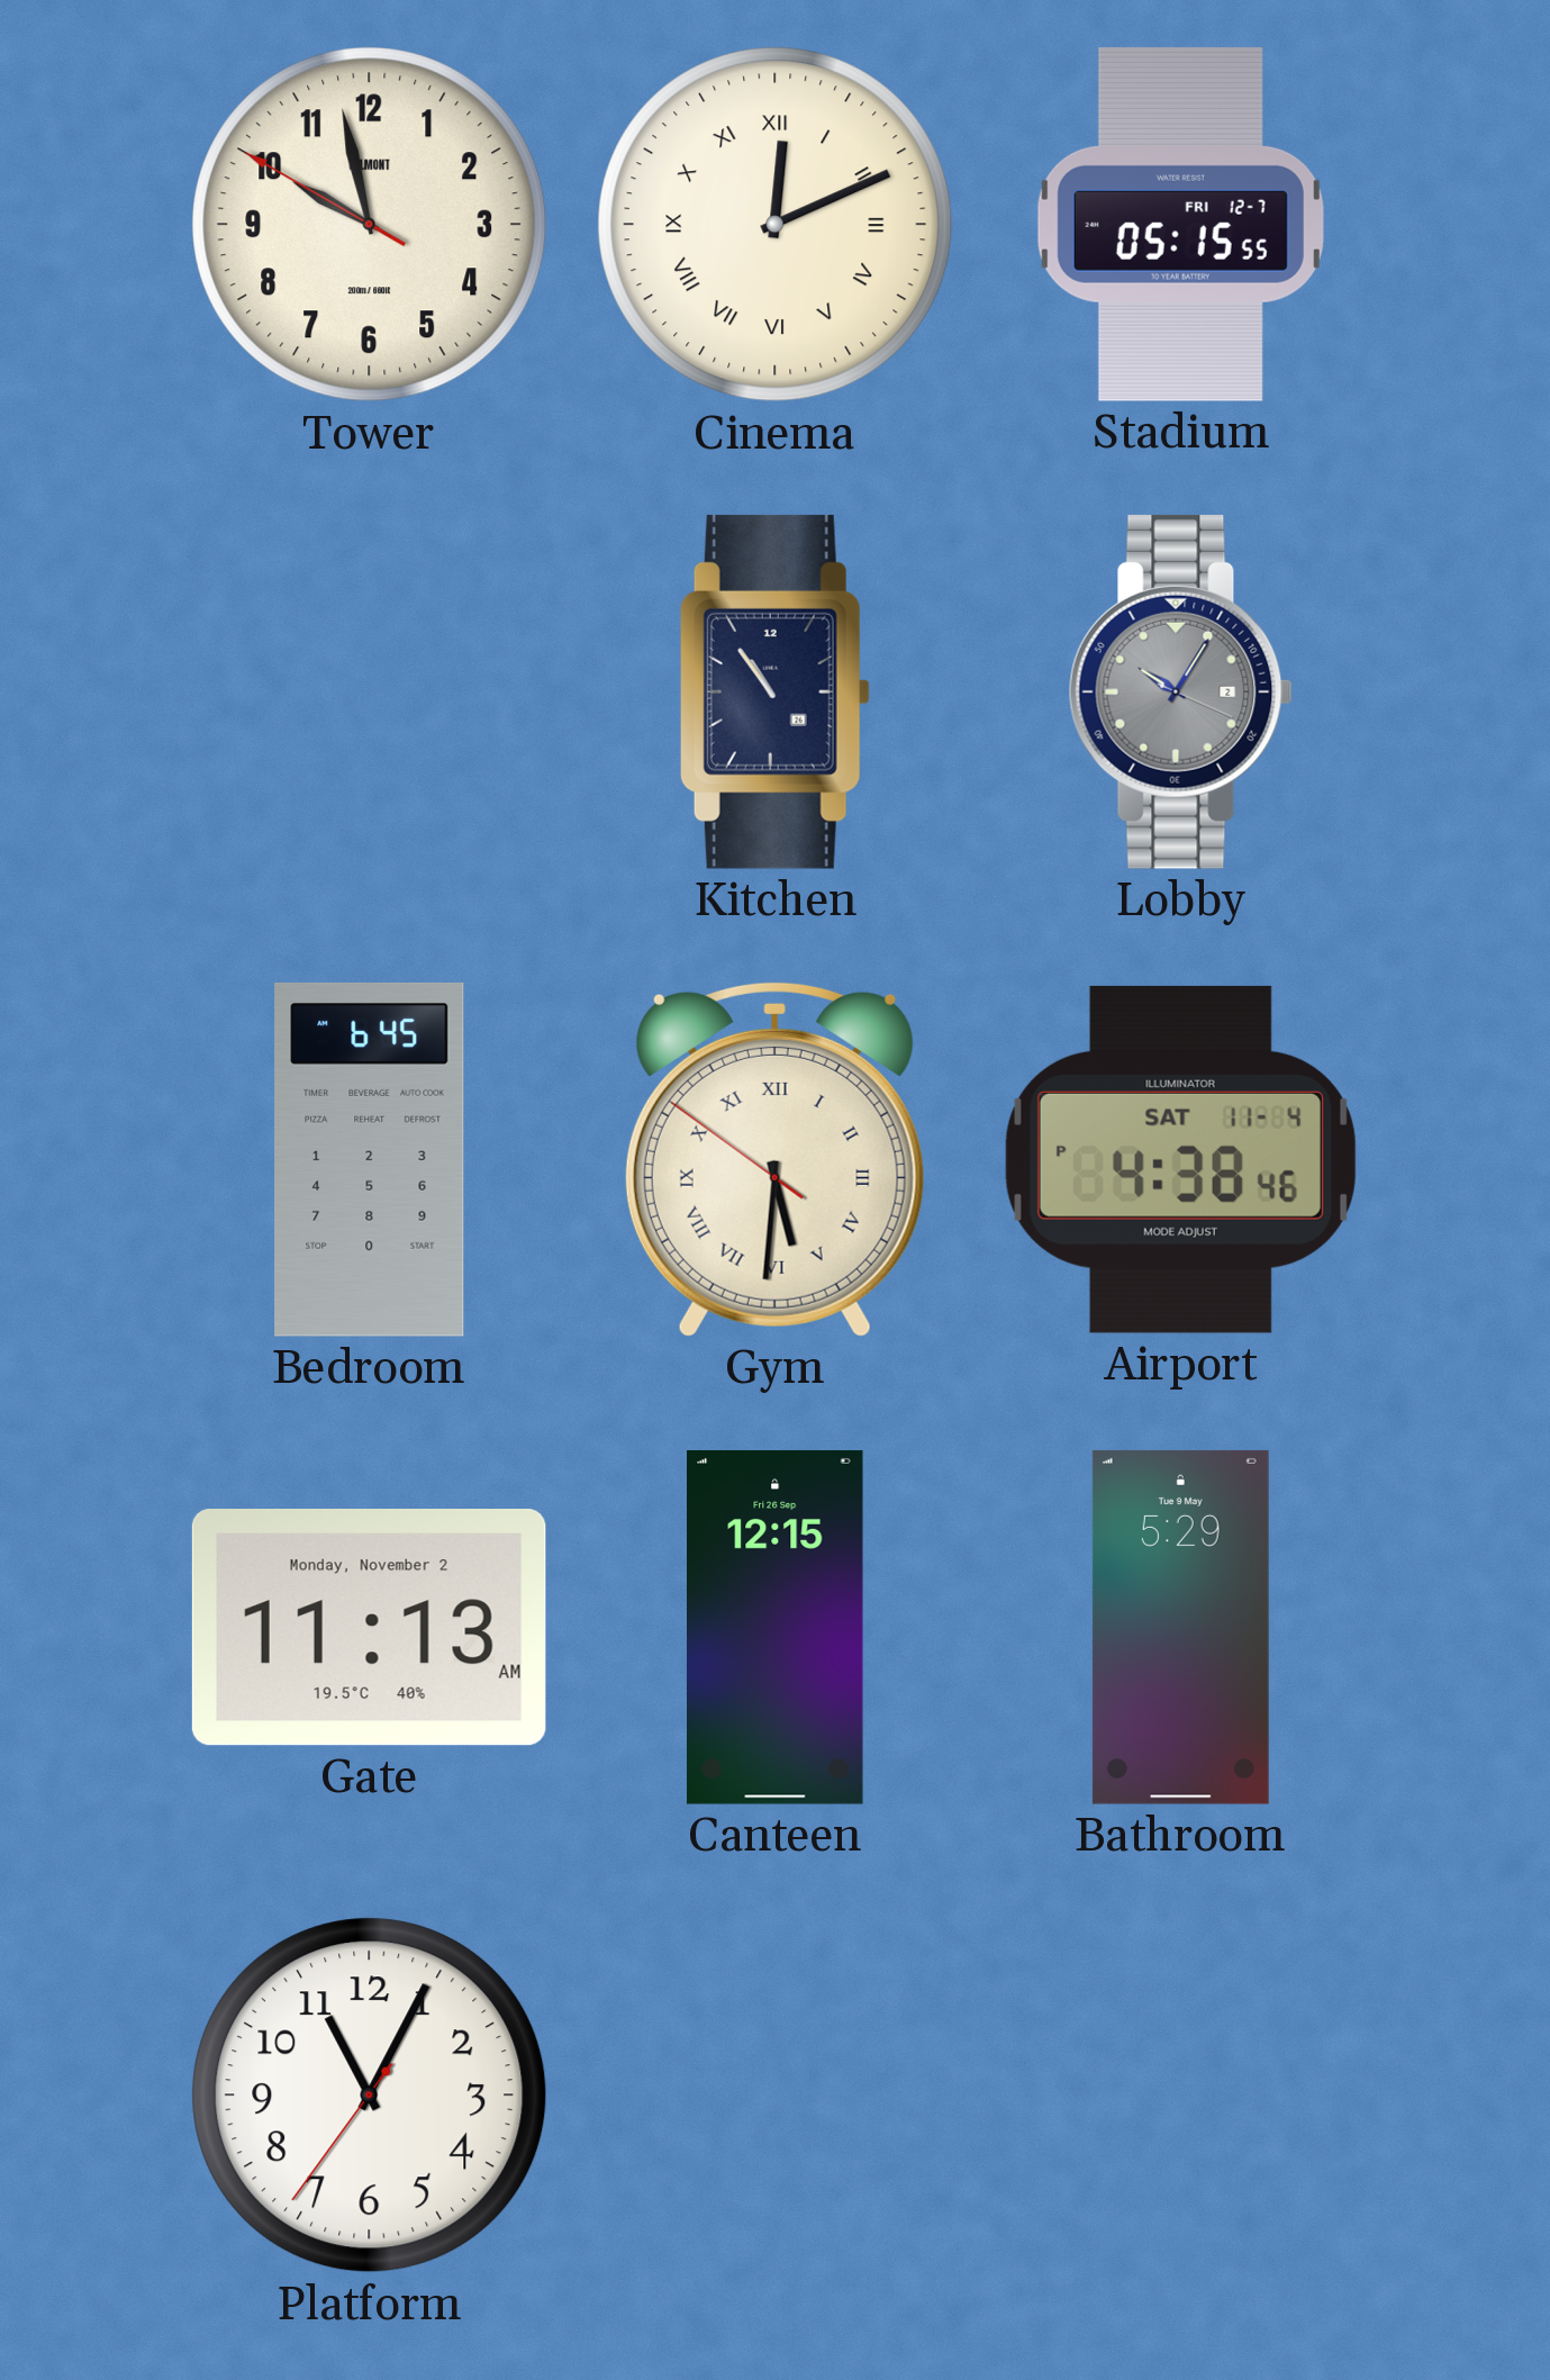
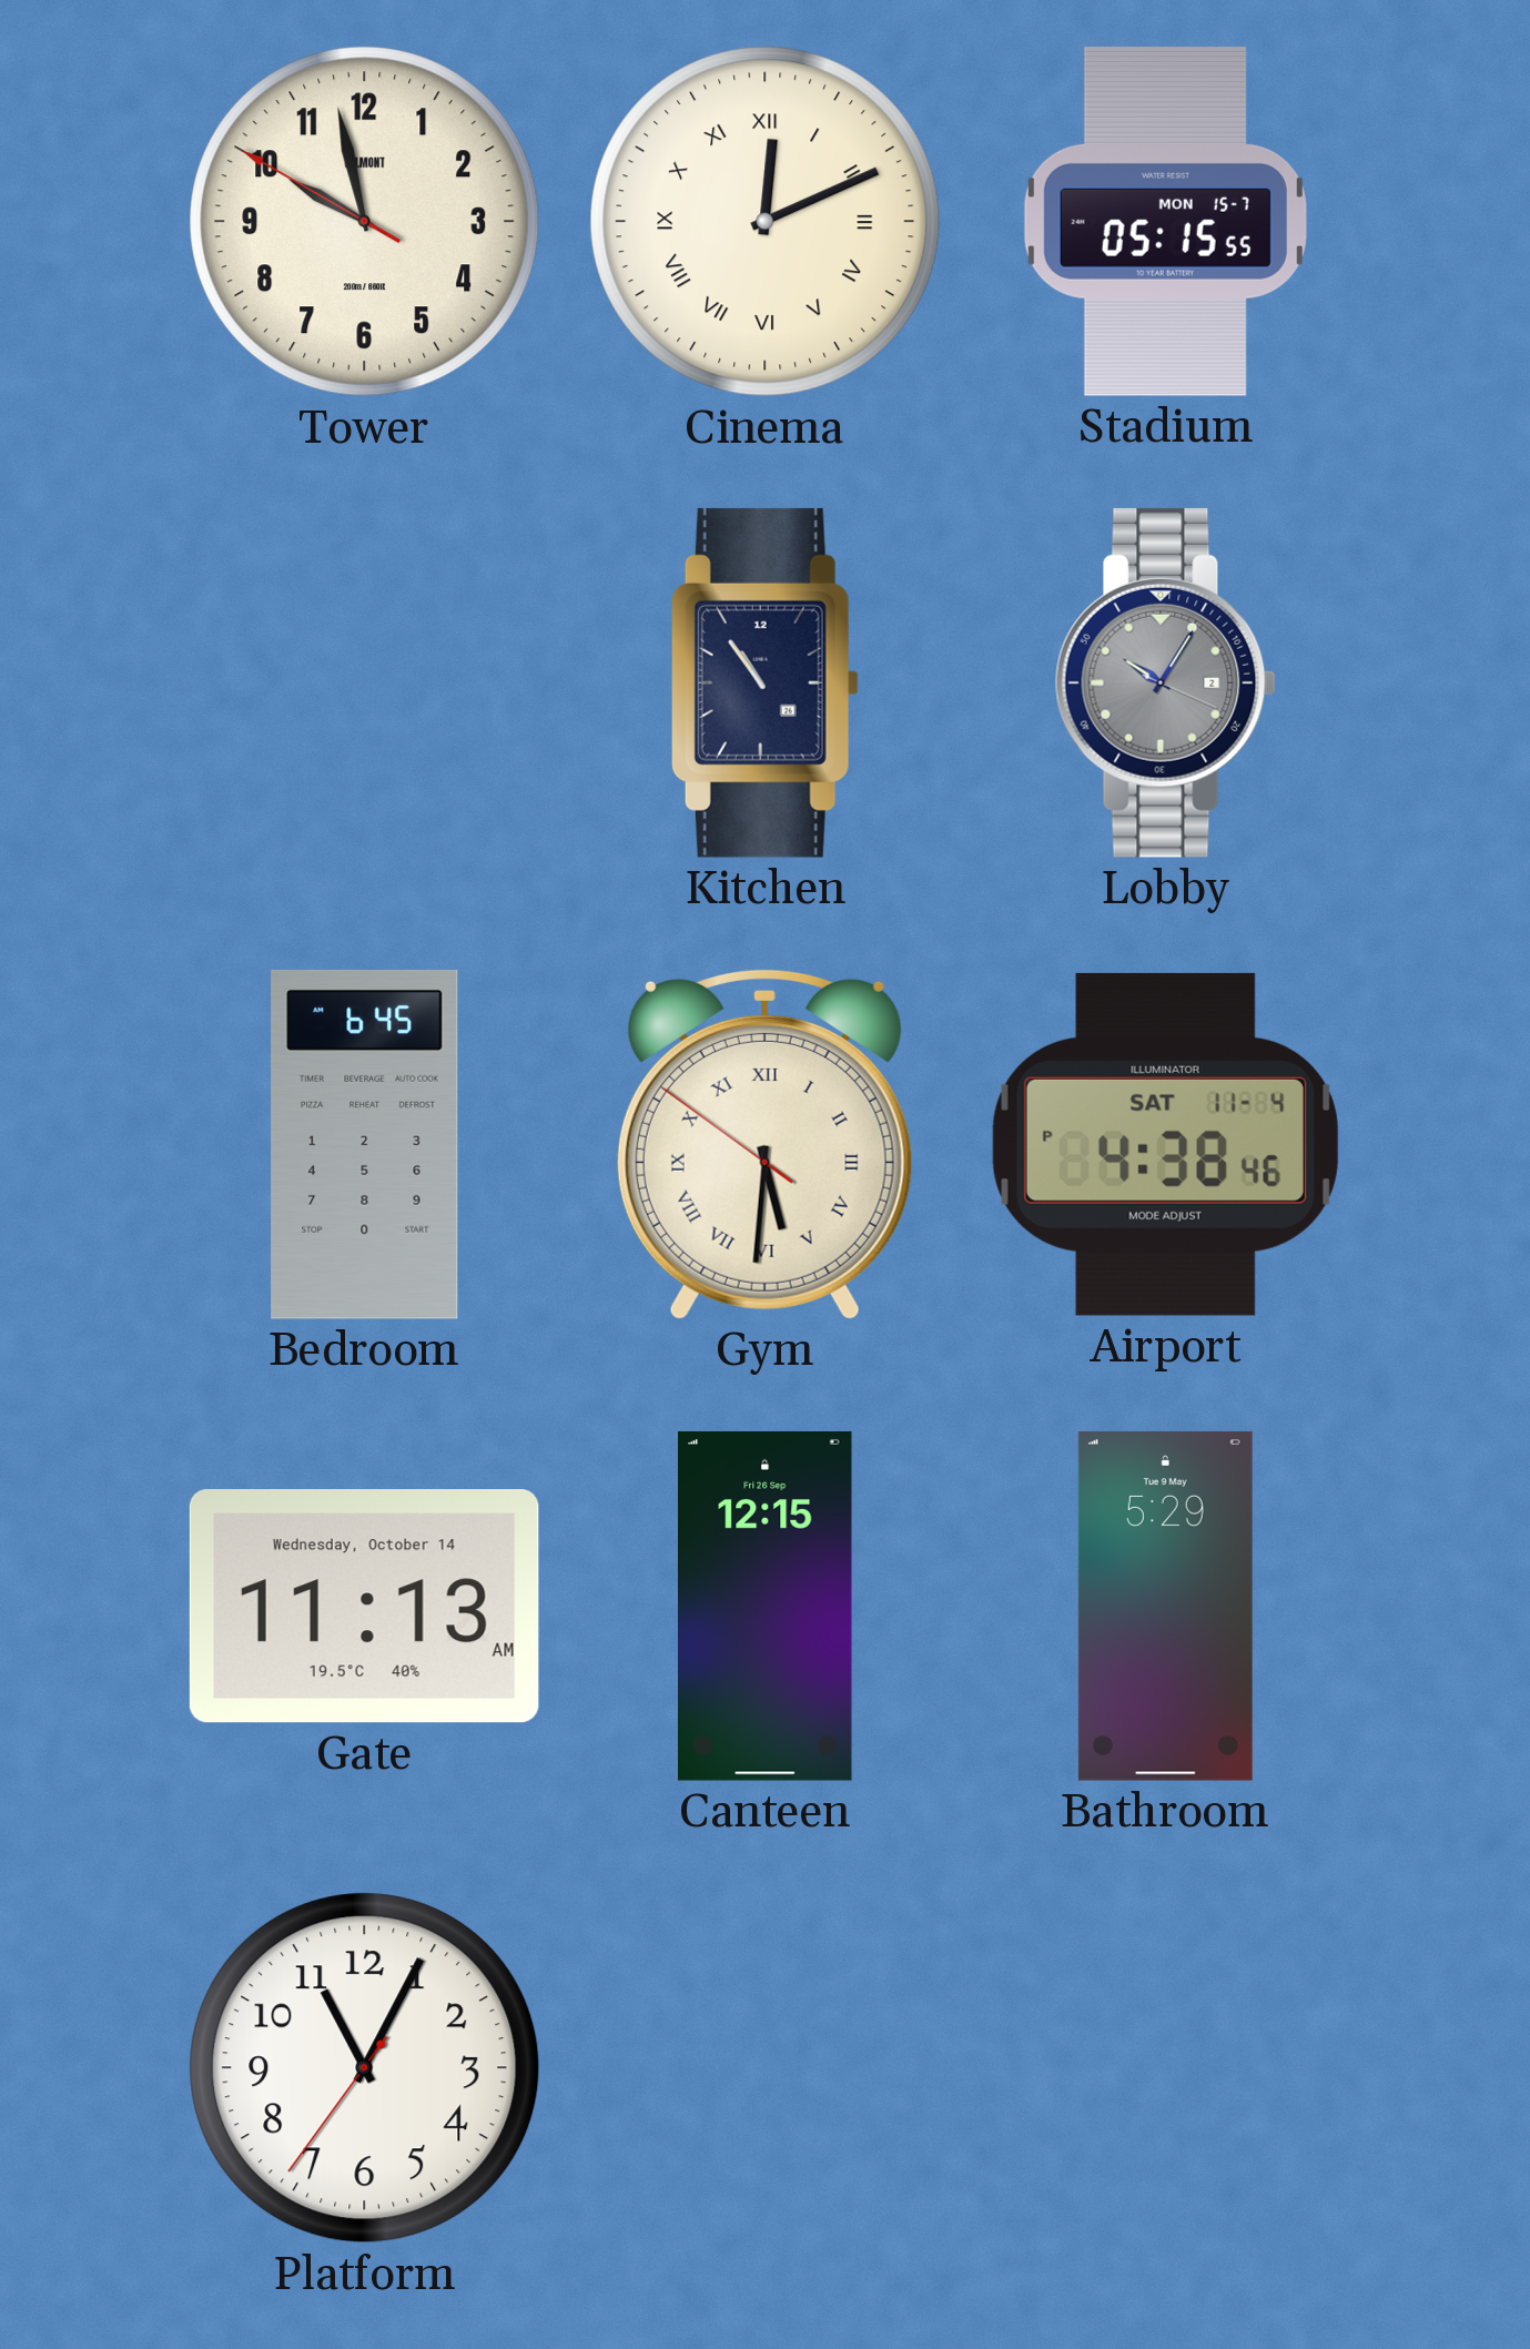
Stadium date: FRI 12-7 -> MON 15-7 (1165, 221)
Gate date: Monday, November 2 -> Wednesday, October 14 (364, 1607)
